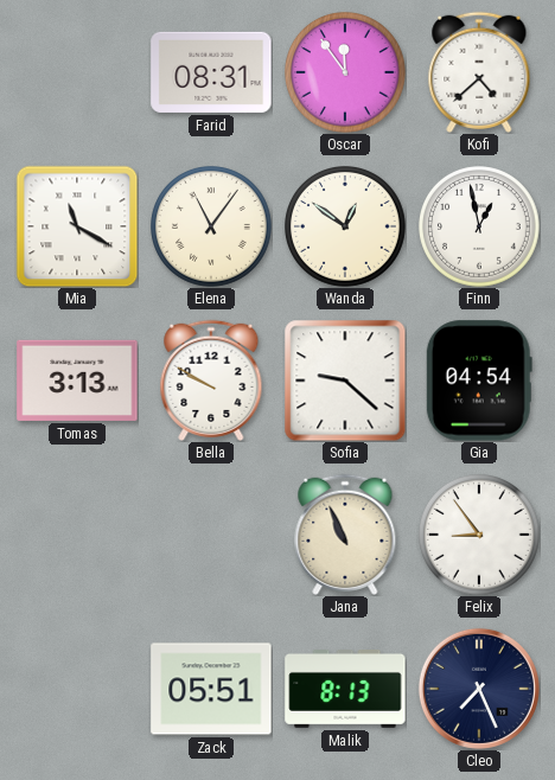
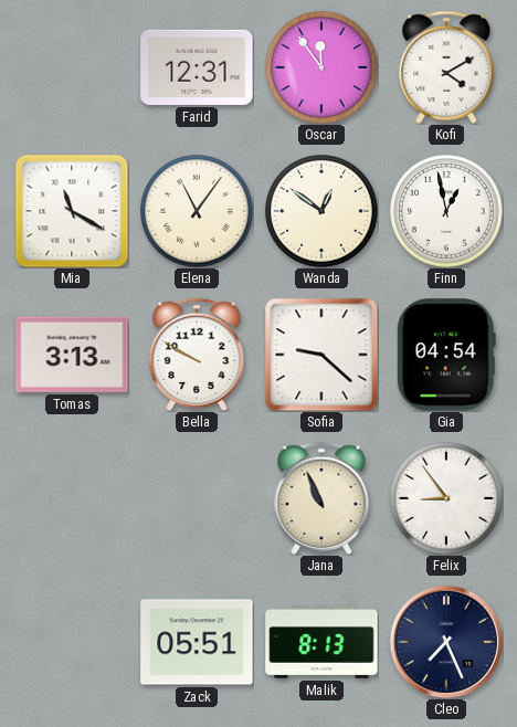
Farid: 08:31 -> 12:31 (197, 67)
Kofi: 4:38 -> 4:10 (446, 67)
